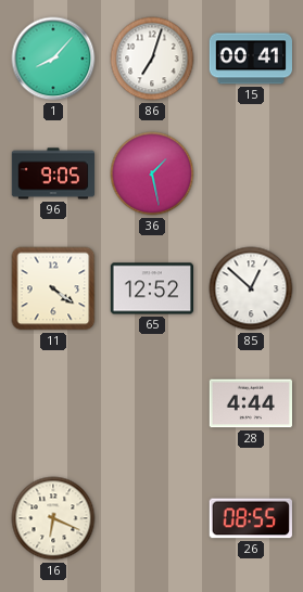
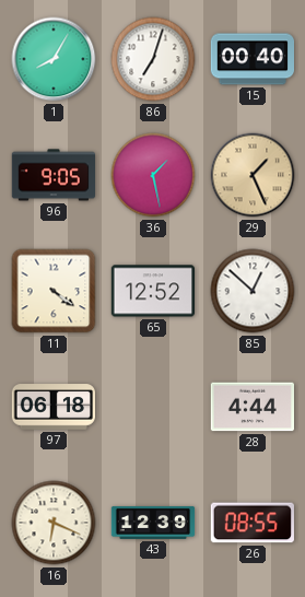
1: 8:07 -> 8:05 (54, 59)
15: 00:41 -> 00:40 (251, 59)
29: none -> 1:26 (253, 175)
97: none -> 06:18 (52, 407)
43: none -> 12:39 (153, 523)
